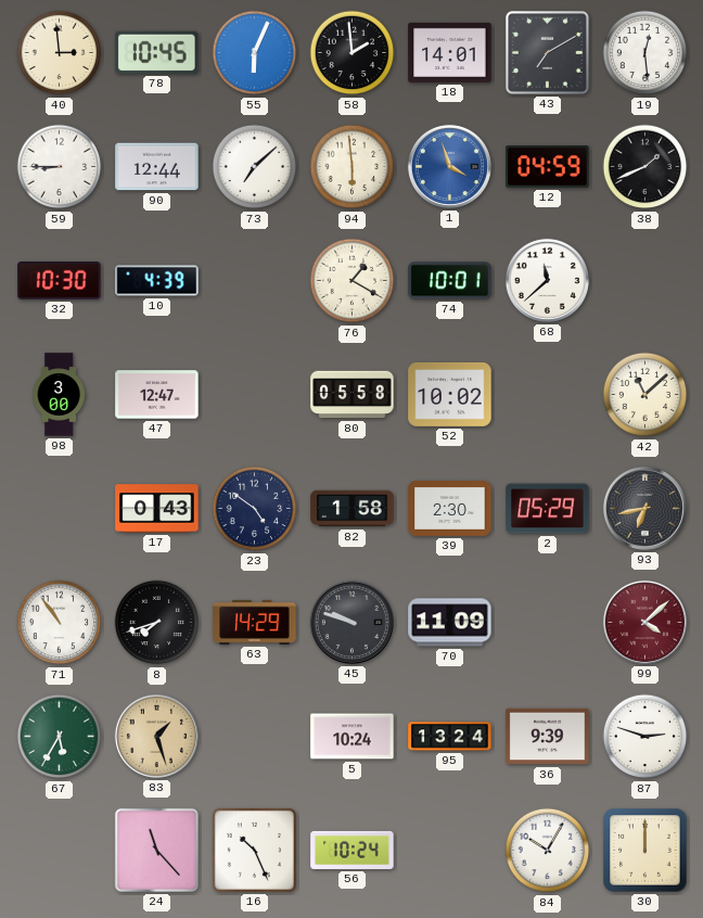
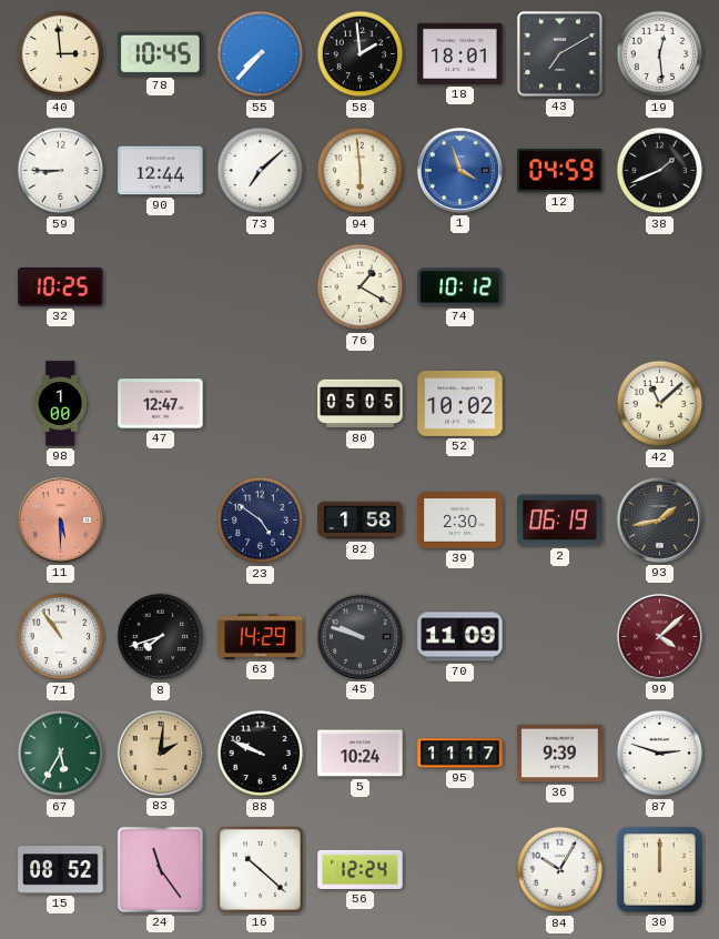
55: 6:04 -> 7:37 (261, 54)
18: 14:01 -> 18:01 (460, 53)
32: 10:30 -> 10:25 (61, 287)
10: 4:39 -> none (157, 281)
74: 10:01 -> 10:12 (460, 287)
68: 11:38 -> none (547, 280)
98: 3:00 -> 1:00 (60, 404)
80: 05:58 -> 05:05 (361, 404)
11: none -> 5:30 (60, 519)
17: 0:43 -> none (157, 509)
2: 05:29 -> 06:19 (560, 521)
93: 6:43 -> 1:43 (659, 519)
83: 1:27 -> 2:01 (160, 753)
88: none -> 9:49 (261, 754)
95: 13:24 -> 11:17 (460, 754)
15: none -> 08:52 (61, 870)
24: 11:23 -> 11:24 (160, 869)
16: 10:26 -> 10:22 (260, 869)
56: 10:24 -> 12:24 (361, 869)
